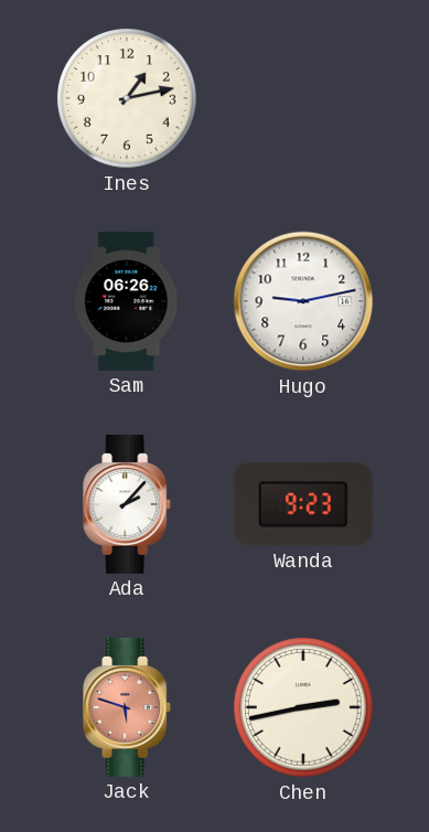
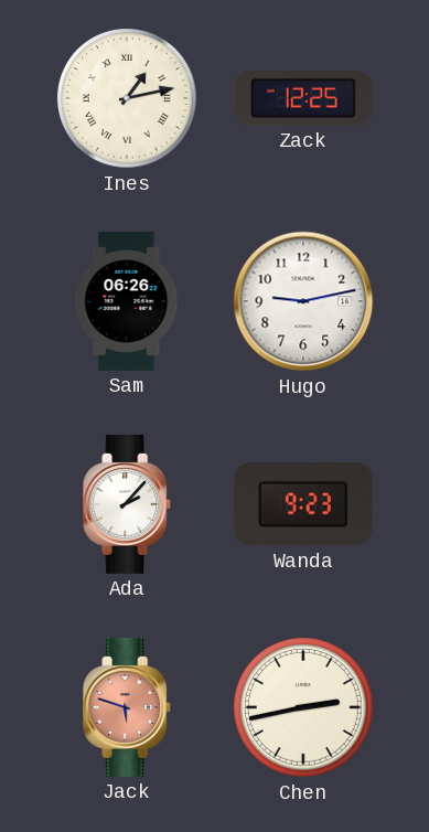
Ines numerals: Arabic -> Roman (127, 98)
Zack: none -> 12:25 (303, 98)
